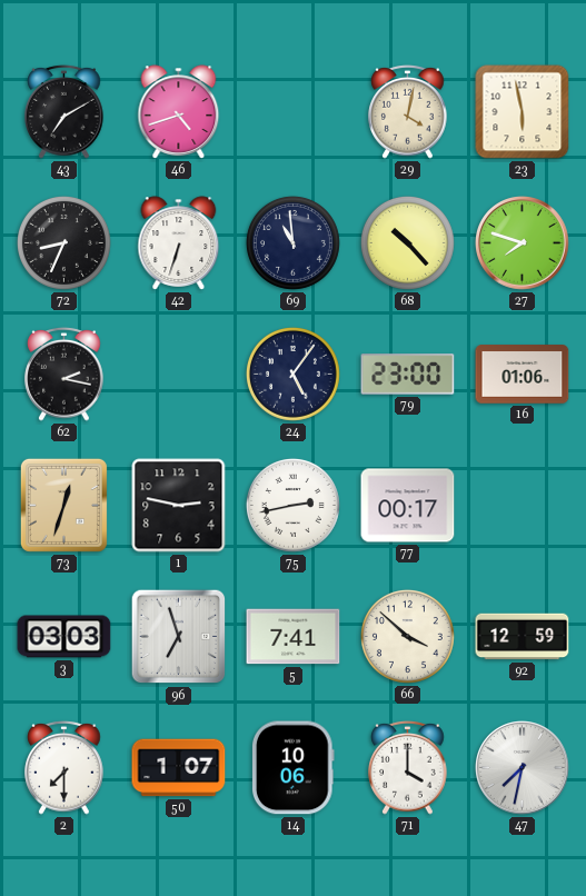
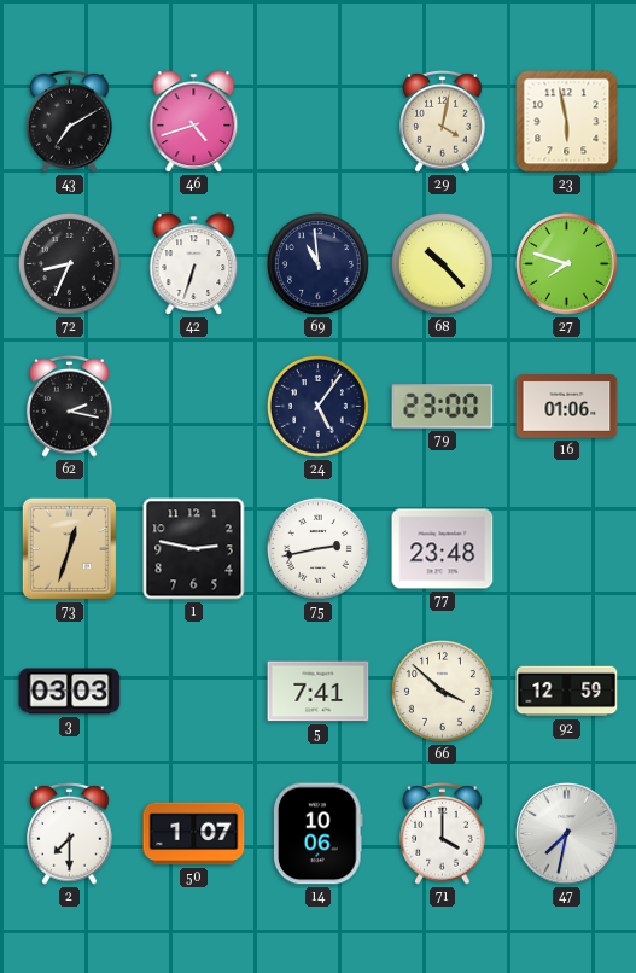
77: 00:17 -> 23:48 (443, 549)
96: 6:57 -> none (179, 637)
